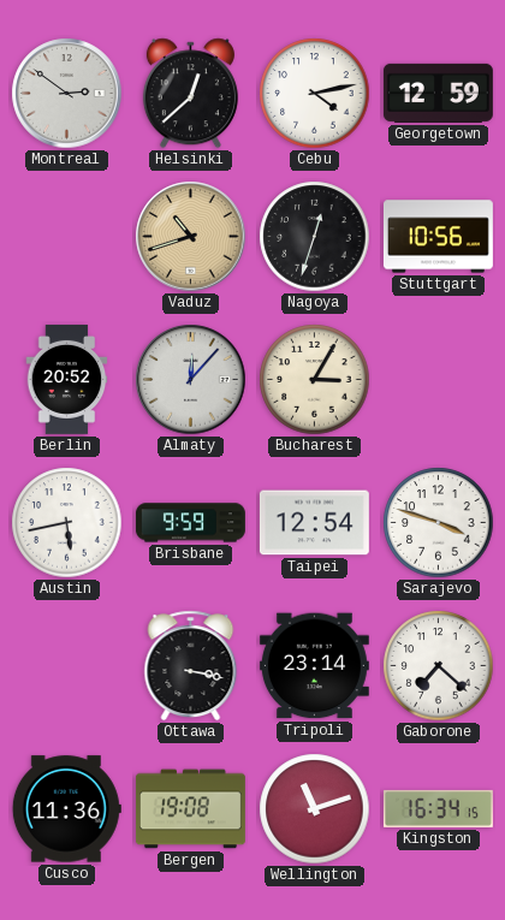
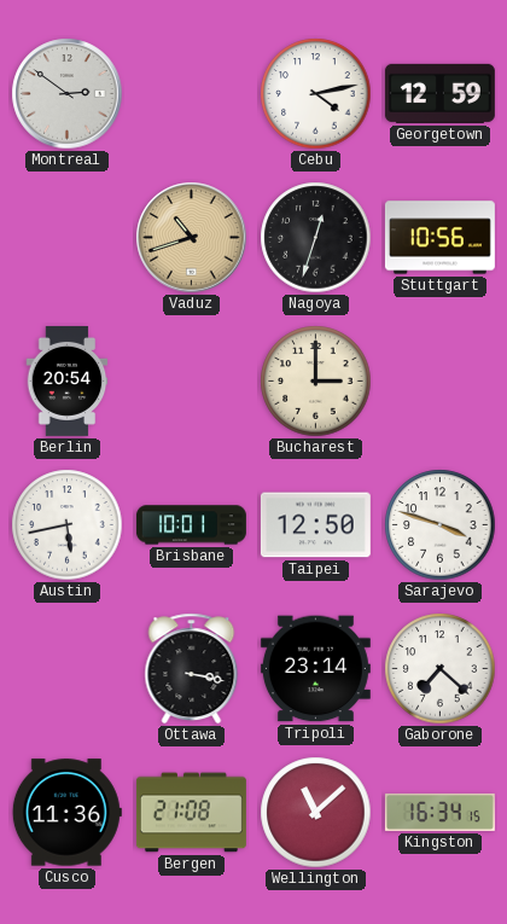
Helsinki: 12:38 -> none (190, 94)
Berlin: 20:52 -> 20:54 (68, 380)
Almaty: 12:07 -> none (191, 380)
Bucharest: 3:05 -> 3:00 (316, 382)
Brisbane: 9:59 -> 10:01 (191, 525)
Taipei: 12:54 -> 12:50 (315, 525)
Bergen: 19:08 -> 21:08 (191, 813)
Wellington: 11:12 -> 11:08 (316, 813)
